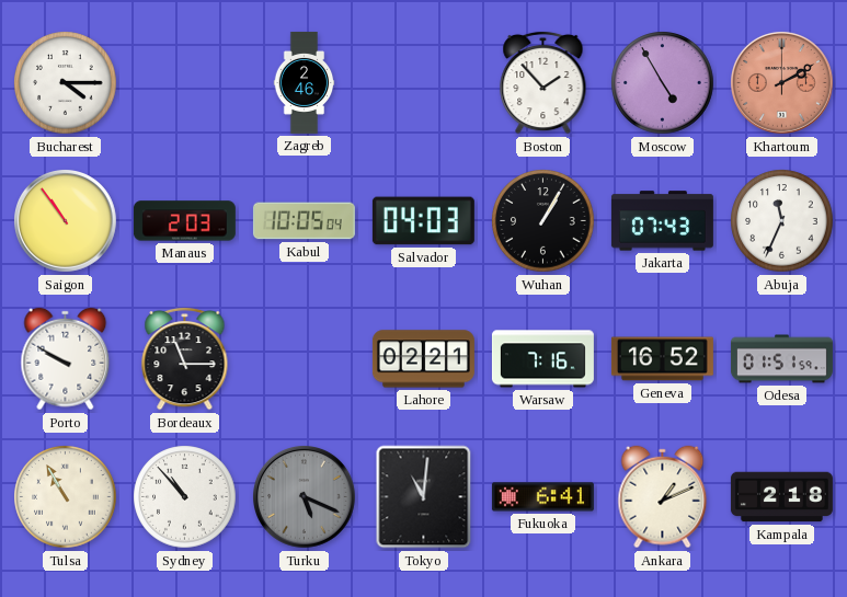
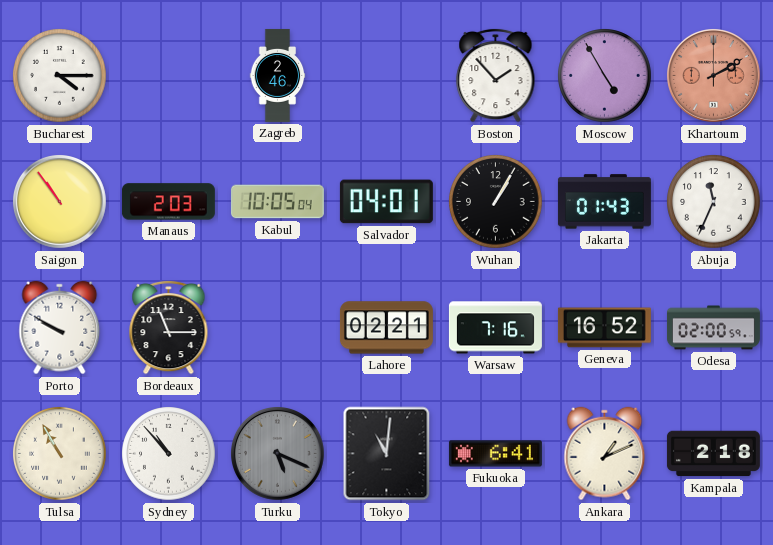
Salvador: 04:03 -> 04:01 (386, 202)
Jakarta: 07:43 -> 01:43 (604, 202)
Odesa: 01:51 -> 02:00 (713, 328)
